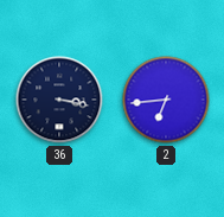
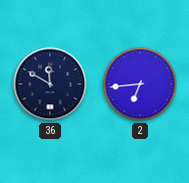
36: 3:17 -> 11:50 (50, 84)
